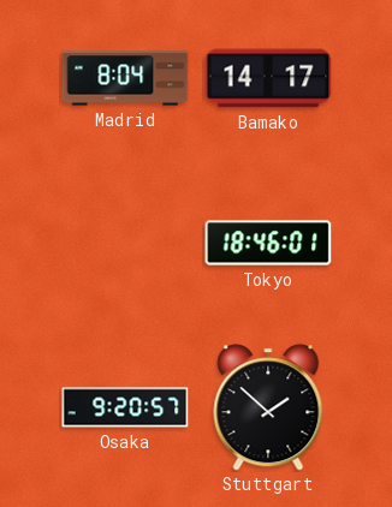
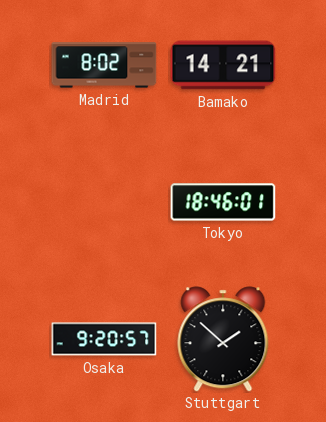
Madrid: 8:04 -> 8:02 (104, 65)
Bamako: 14:17 -> 14:21 (223, 65)
